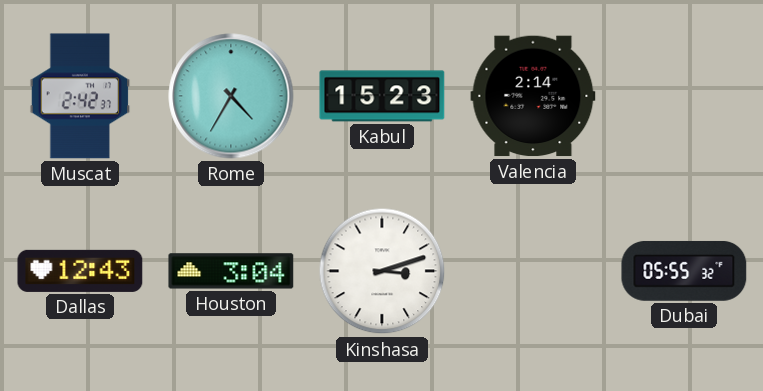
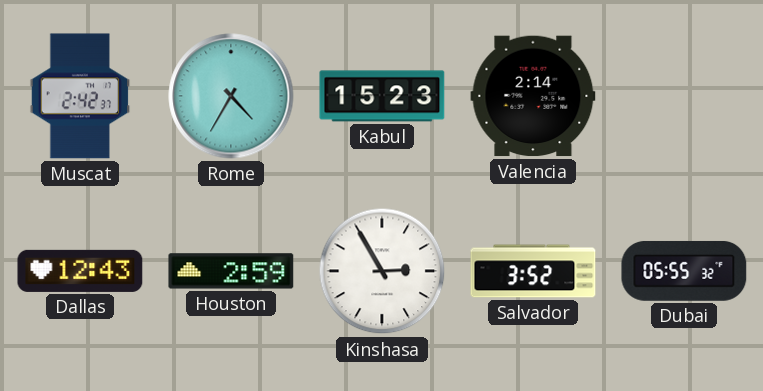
Houston: 3:04 -> 2:59 (231, 271)
Kinshasa: 3:12 -> 2:55 (382, 271)
Salvador: none -> 3:52 (533, 271)
